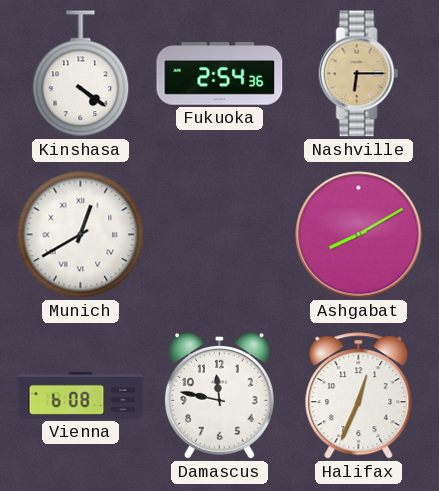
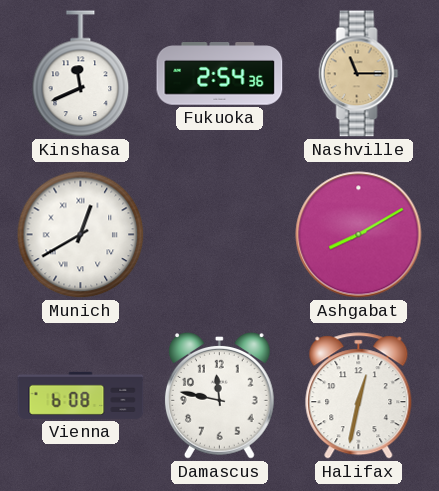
Kinshasa: 4:21 -> 11:41 (81, 74)
Nashville: 6:15 -> 11:15 (359, 74)
Halifax: 12:34 -> 12:32 (359, 396)
